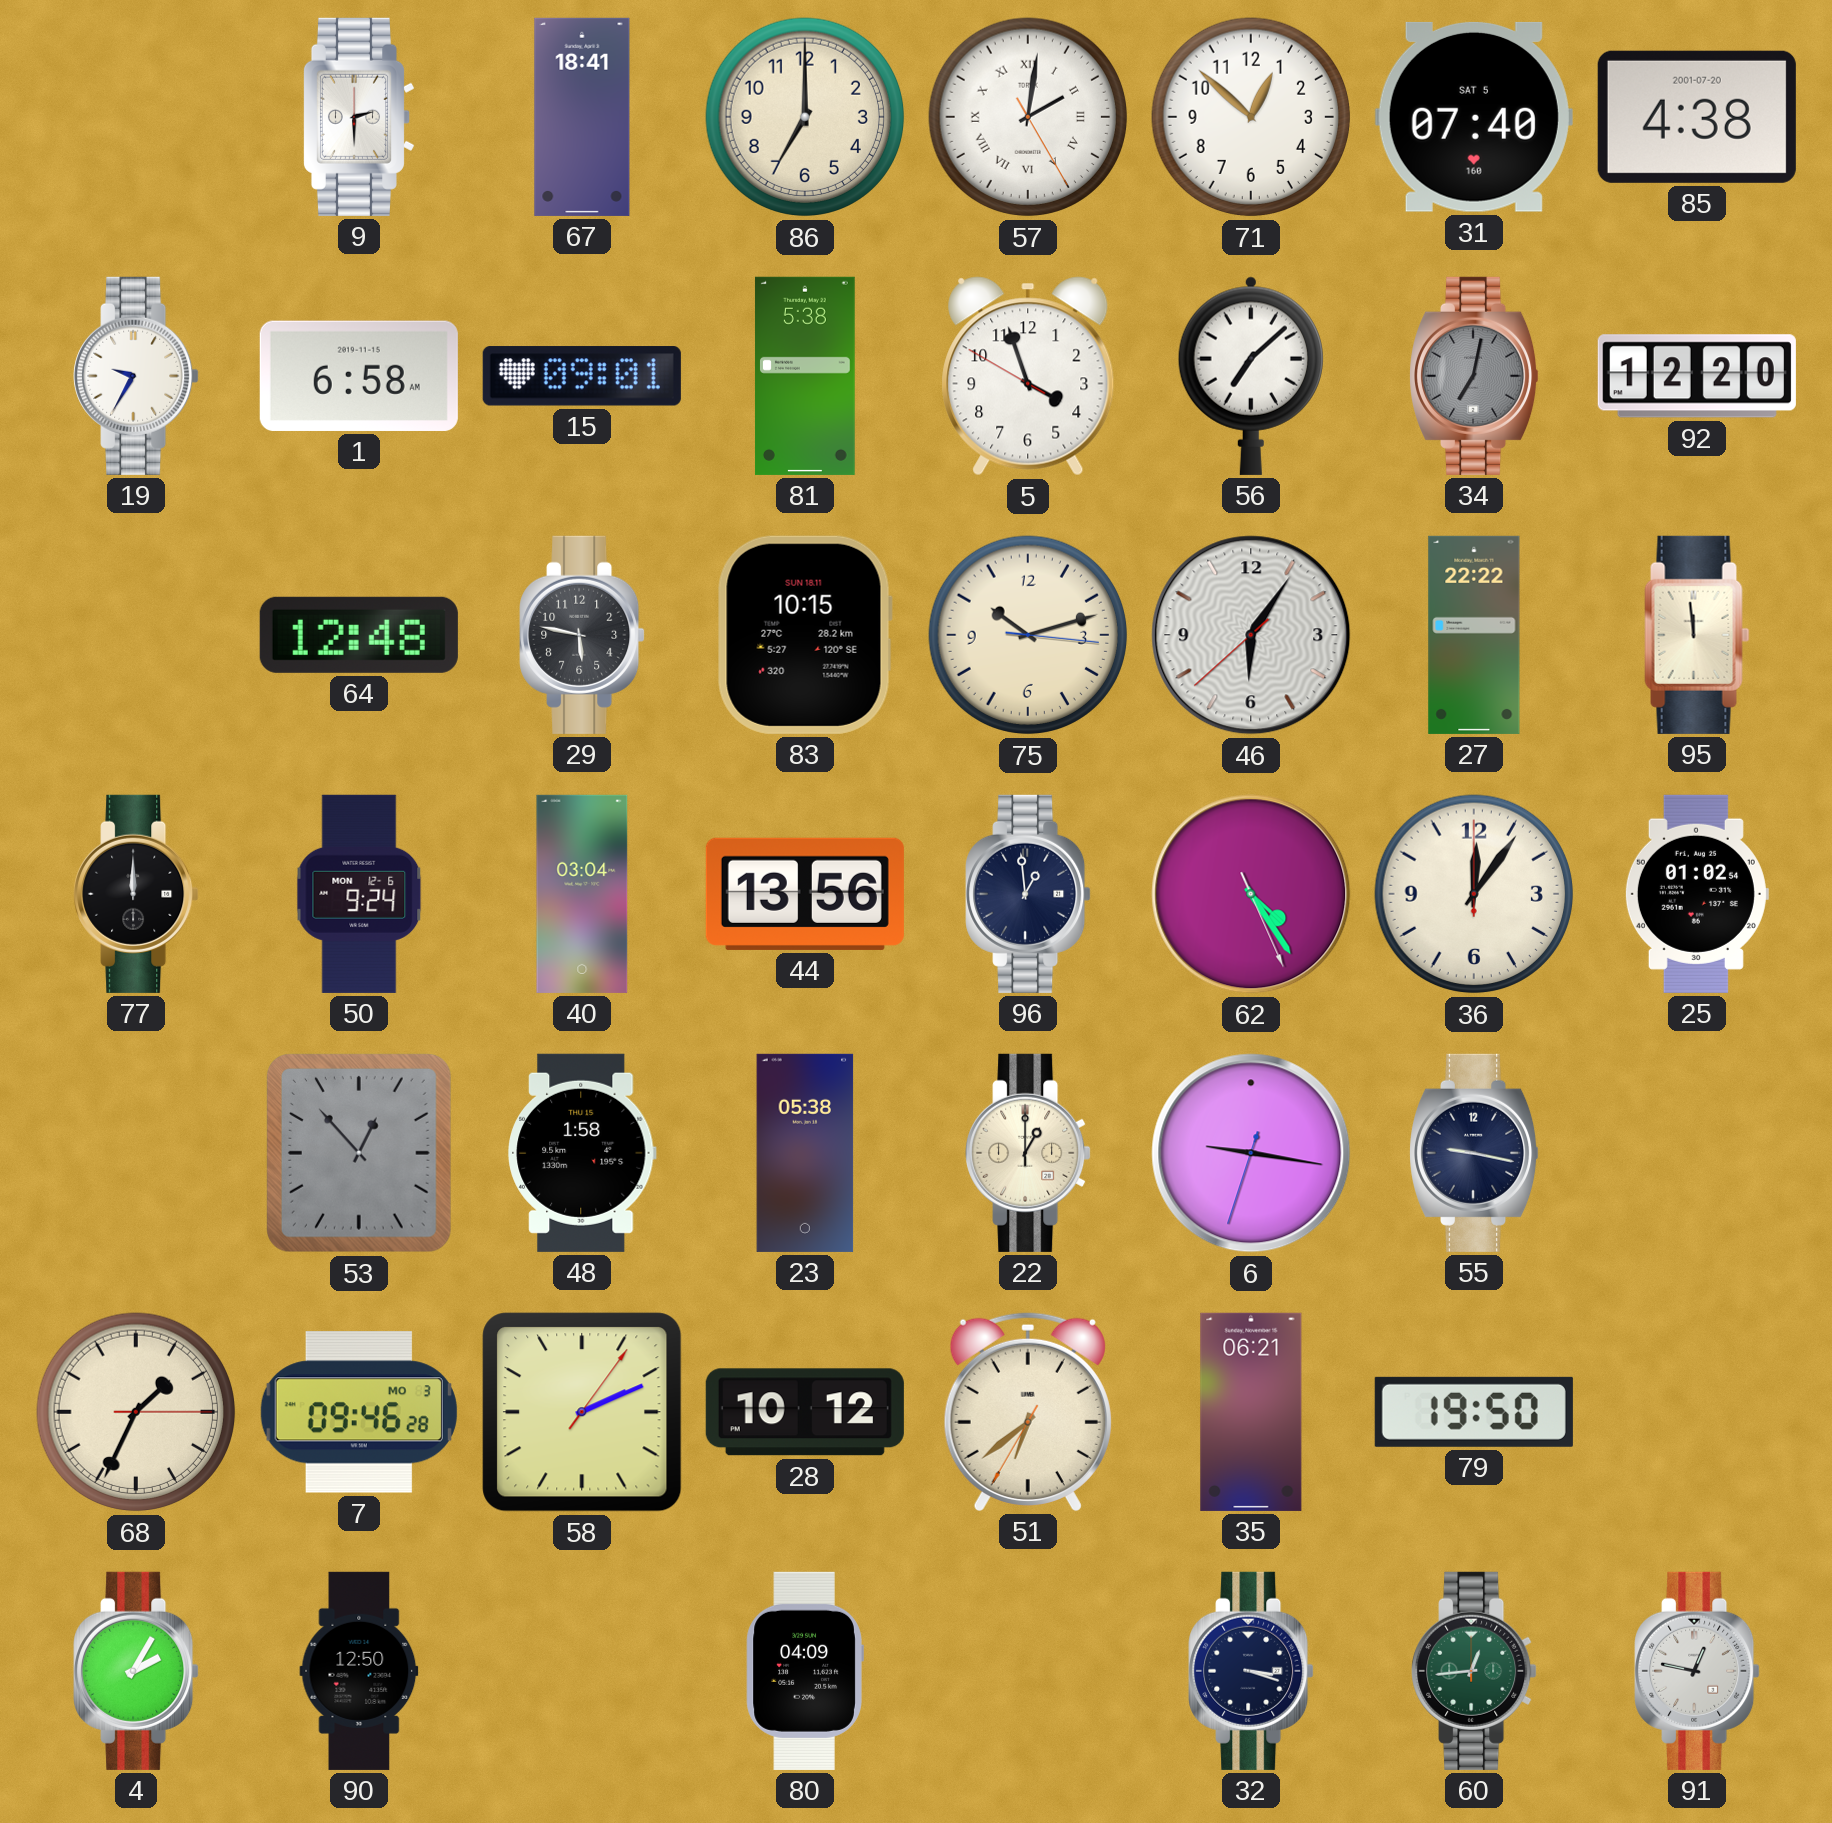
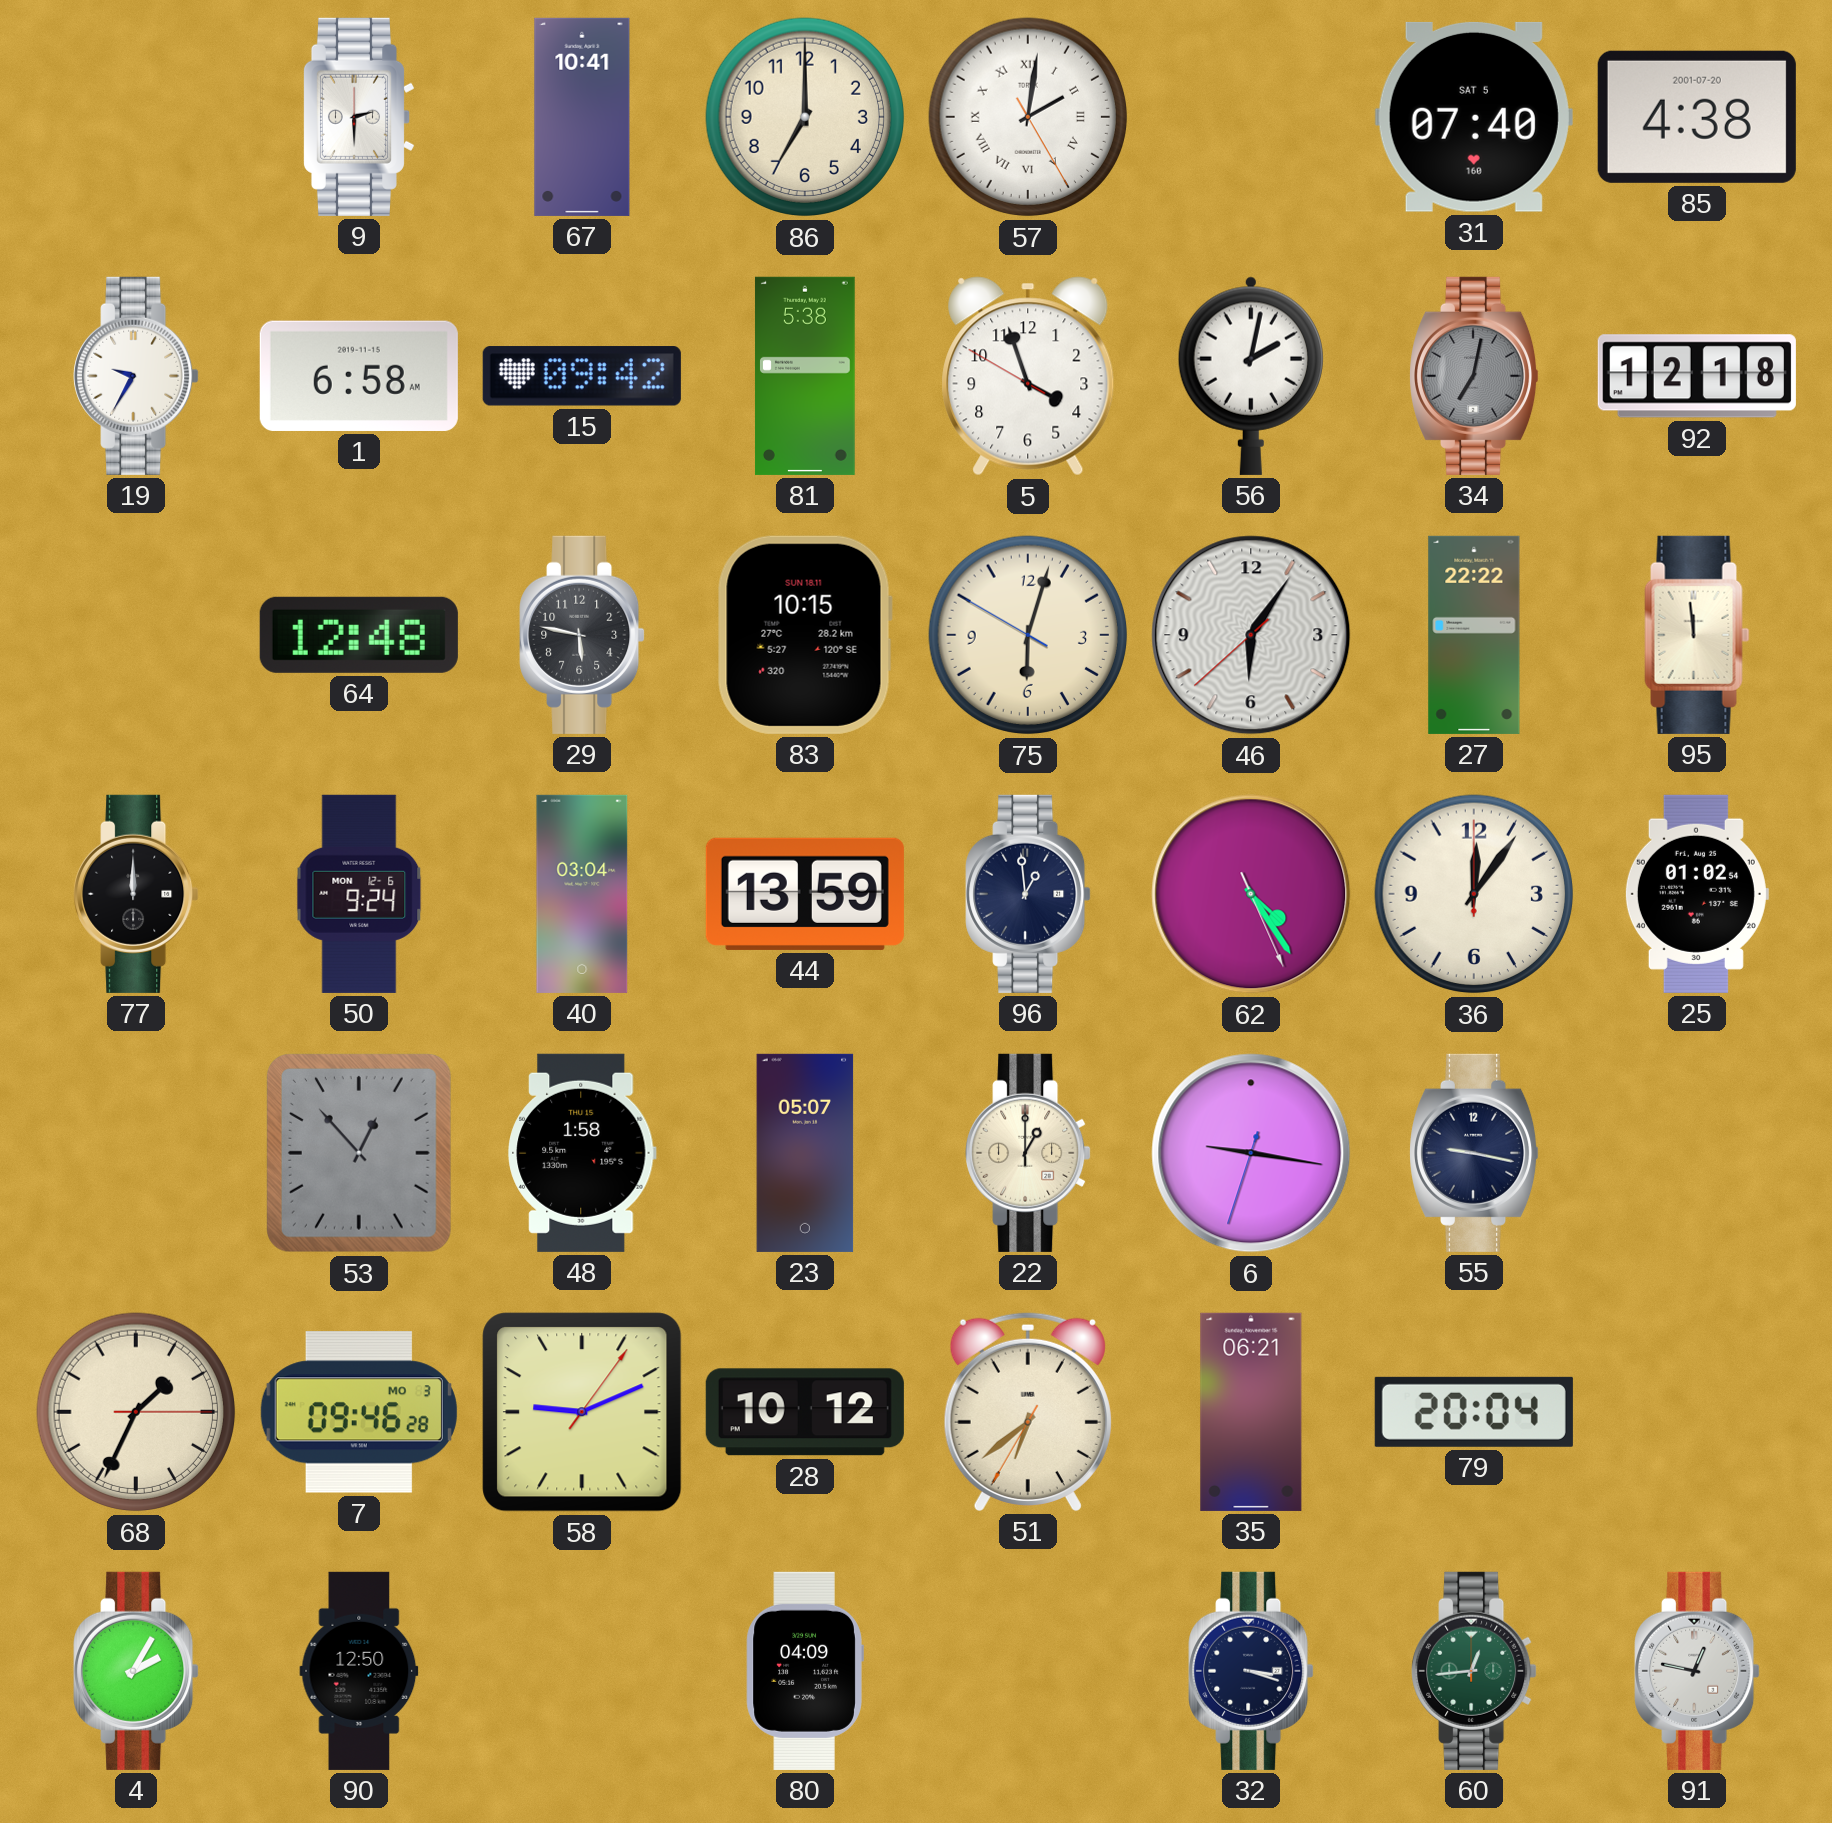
67: 18:41 -> 10:41 (582, 117)
71: 12:52 -> none (1251, 117)
15: 09:01 -> 09:42 (582, 376)
56: 7:08 -> 2:02 (1251, 376)
92: 12:20 -> 12:18 (1697, 376)
75: 10:12 -> 6:02 (1028, 635)
44: 13:56 -> 13:59 (805, 894)
23: 05:38 -> 05:07 (805, 1153)
58: 2:11 -> 9:11 (582, 1412)
79: 19:50 -> 20:04 (1474, 1412)
